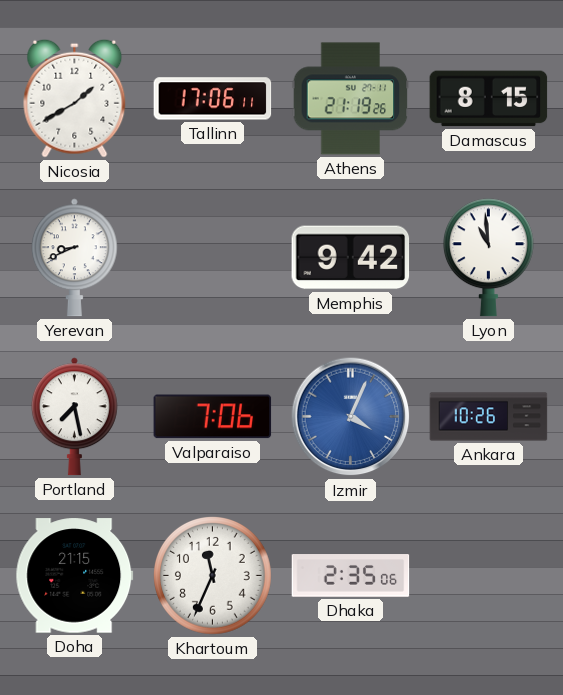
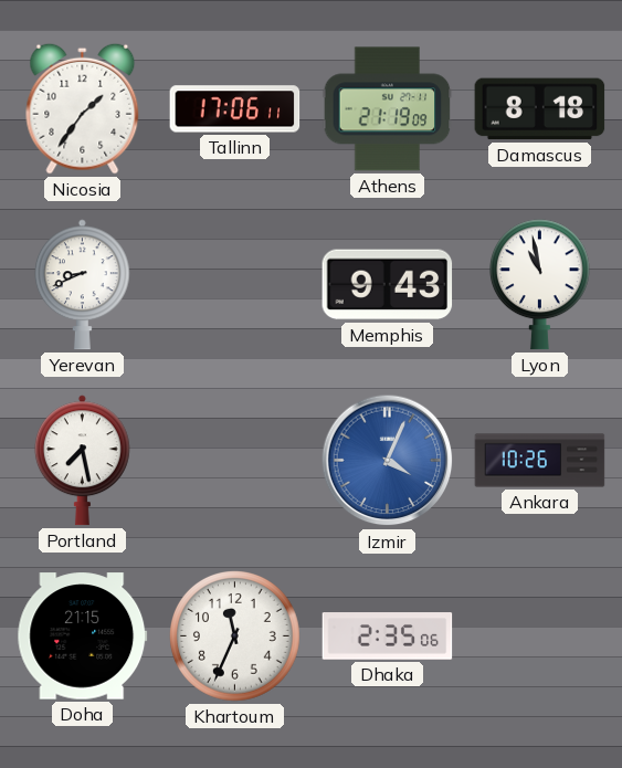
Nicosia: 1:40 -> 1:36 (83, 108)
Athens: 21:19:26 -> 21:19:09 (388, 109)
Damascus: 8:15 -> 8:18 (540, 109)
Memphis: 9:42 -> 9:43 (388, 285)
Lyon: 10:59 -> 10:58 (539, 285)
Valparaiso: 7:06 -> none (213, 417)
